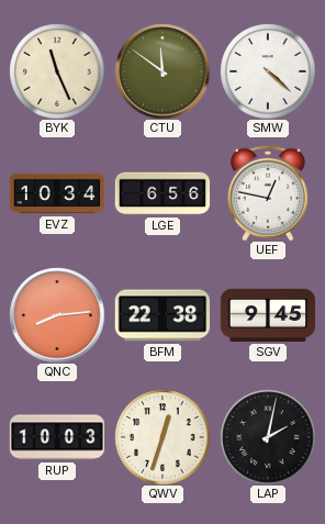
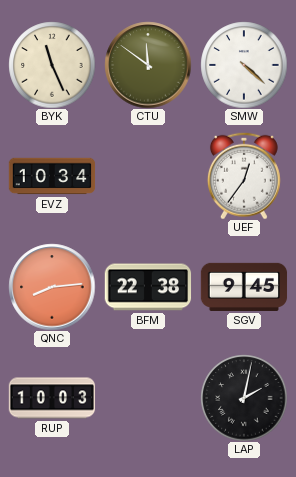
LGE: 6:56 -> none (162, 193)
UEF: 12:47 -> 12:36 (244, 176)
QWV: 12:33 -> none (162, 437)
